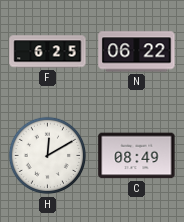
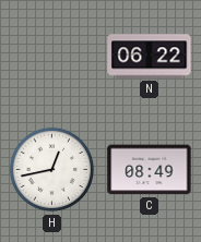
F: 6:25 -> none (48, 52)
H: 12:10 -> 12:43 (52, 170)
